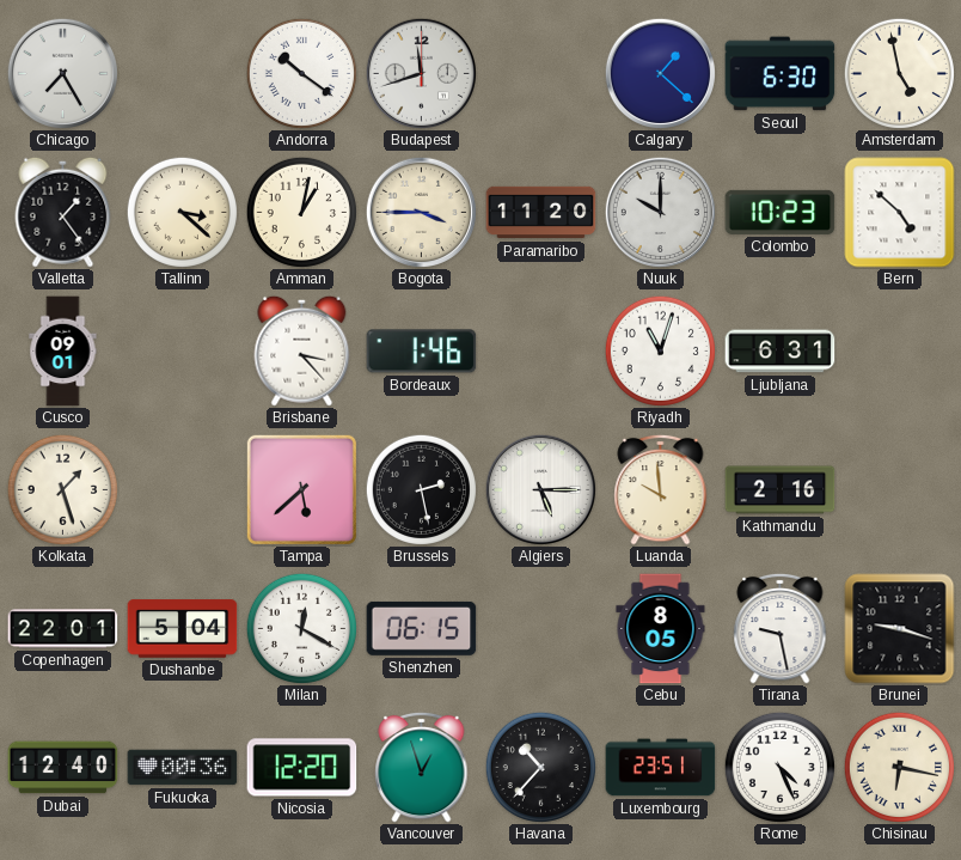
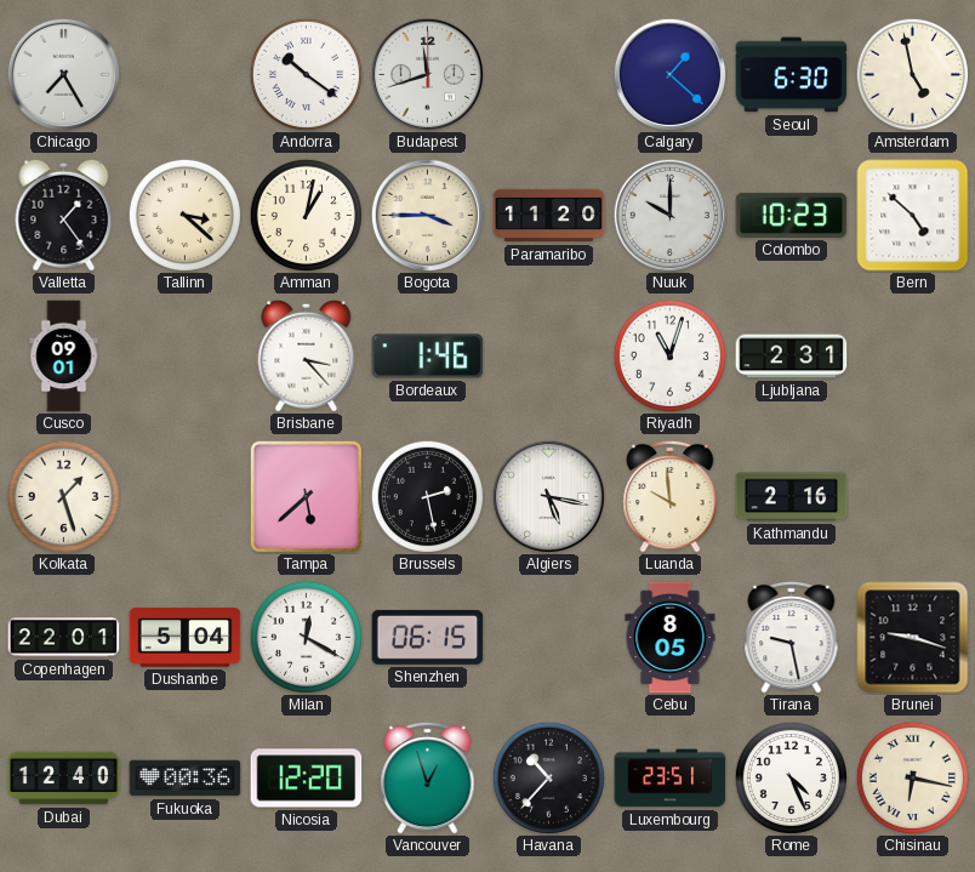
Ljubljana: 6:31 -> 2:31 (792, 357)
Algiers: 5:15 -> 5:17 (548, 496)
